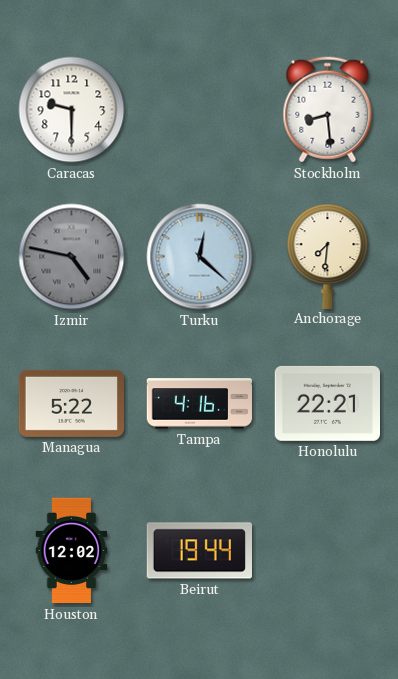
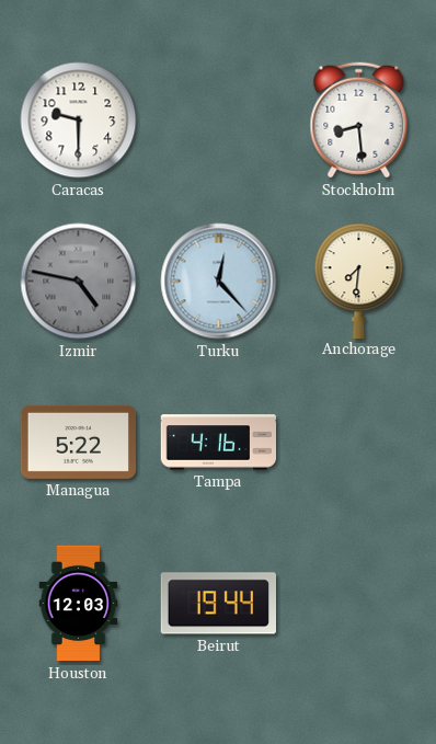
Turku: 12:22 -> 12:23 (219, 282)
Honolulu: 22:21 -> none (327, 403)
Houston: 12:02 -> 12:03 (79, 604)
